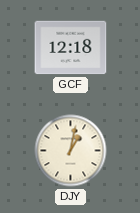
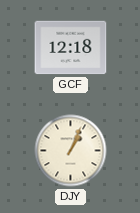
DJY: 1:02 -> 1:04 (71, 151)
